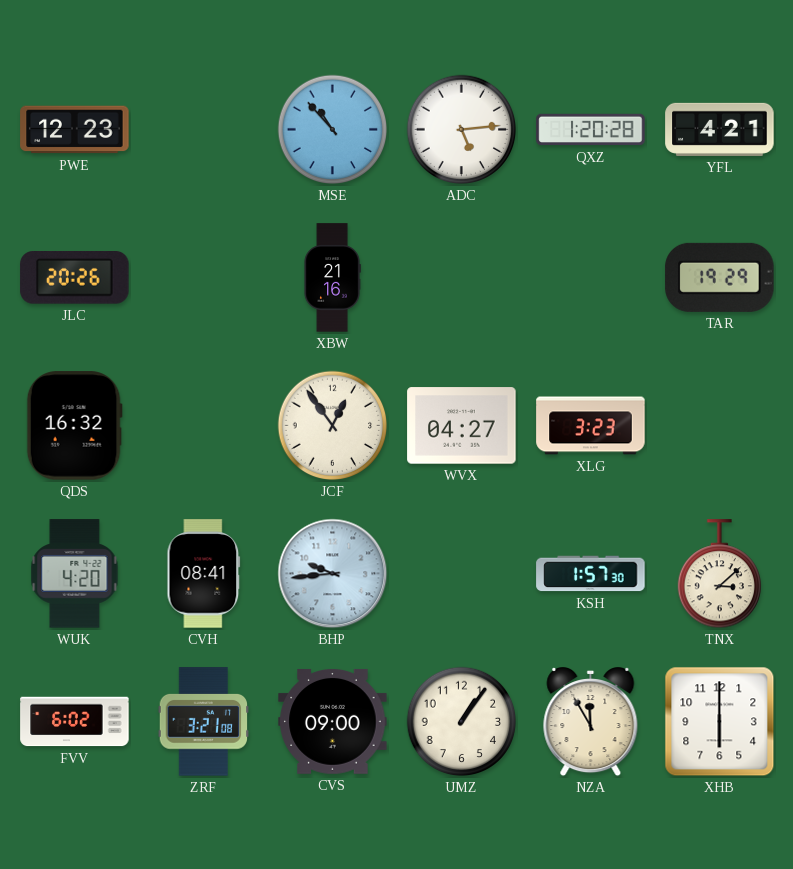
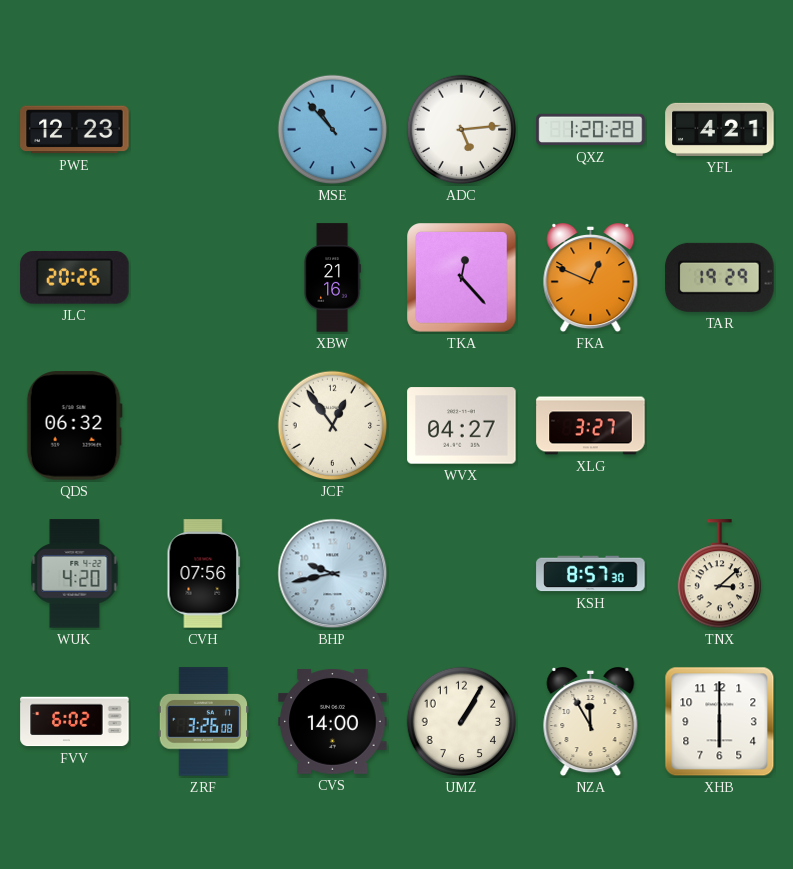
TKA: none -> 12:23 (462, 278)
FKA: none -> 12:49 (591, 279)
QDS: 16:32 -> 06:32 (74, 426)
XLG: 3:23 -> 3:27 (591, 426)
CVH: 08:41 -> 07:56 (204, 574)
BHP: 9:44 -> 9:43 (333, 574)
KSH: 1:57 -> 8:57 (591, 574)
ZRF: 3:21 -> 3:26 (204, 722)
CVS: 09:00 -> 14:00 (333, 721)
UMZ: 1:06 -> 1:05 (462, 722)
